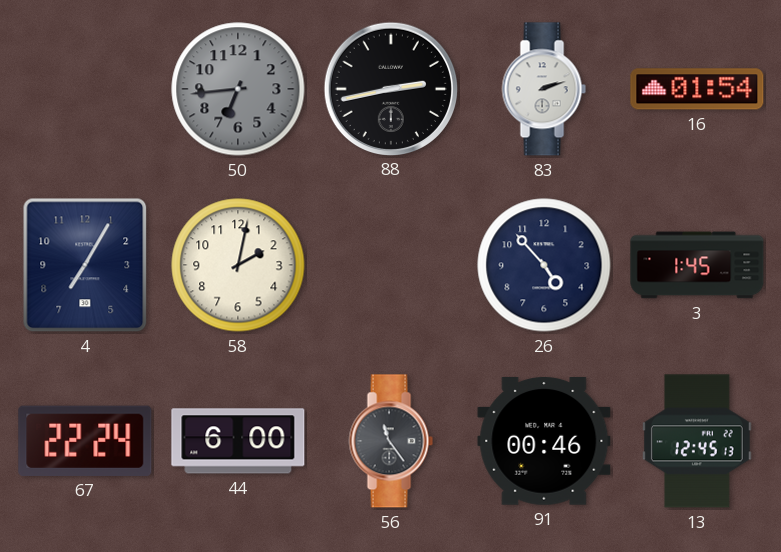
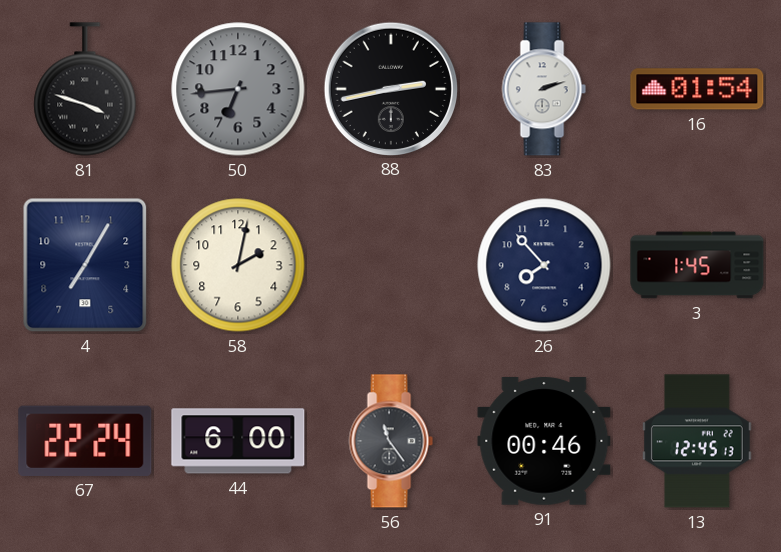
81: none -> 3:48 (85, 89)
26: 4:53 -> 7:53 (544, 265)
